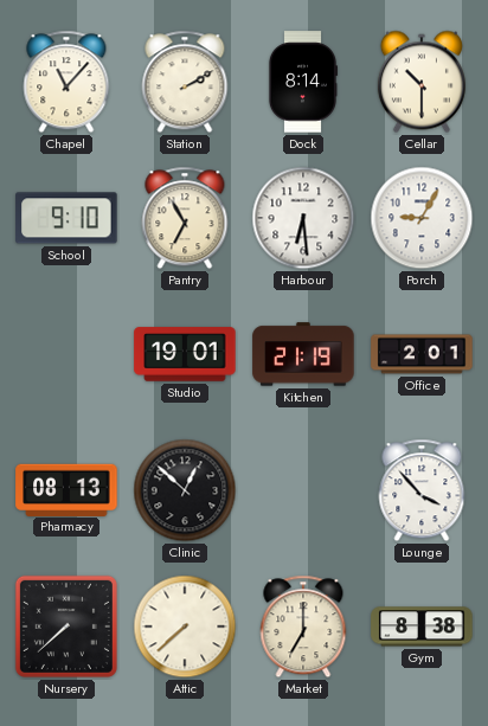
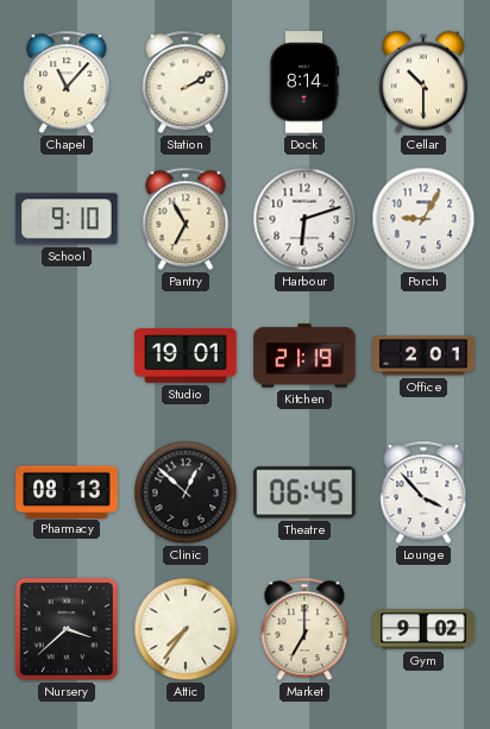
Harbour: 6:29 -> 6:12 (304, 219)
Theatre: none -> 06:45 (304, 492)
Nursery: 7:38 -> 3:38 (67, 629)
Attic: 7:38 -> 7:36 (186, 629)
Gym: 8:38 -> 9:02 (423, 629)
